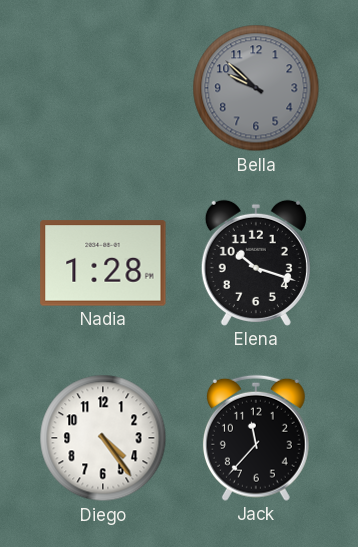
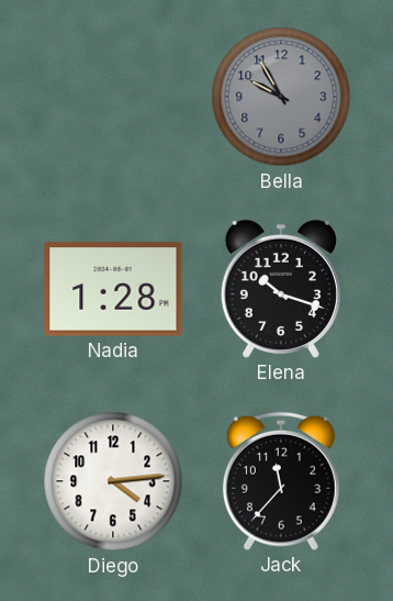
Bella: 9:52 -> 9:55 (281, 97)
Diego: 4:24 -> 4:14 (113, 481)
